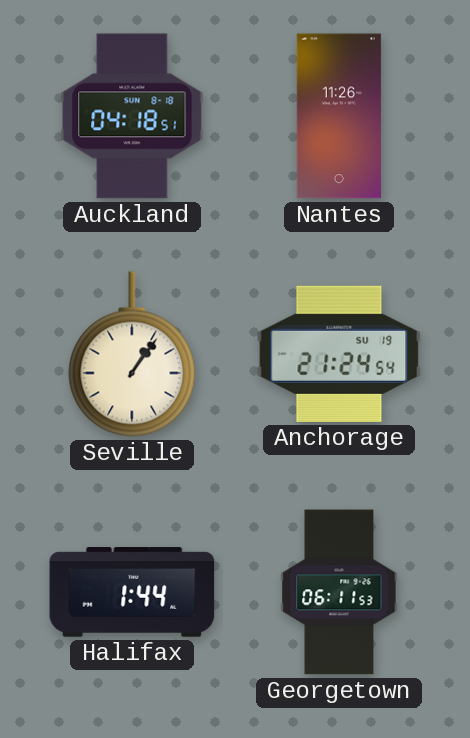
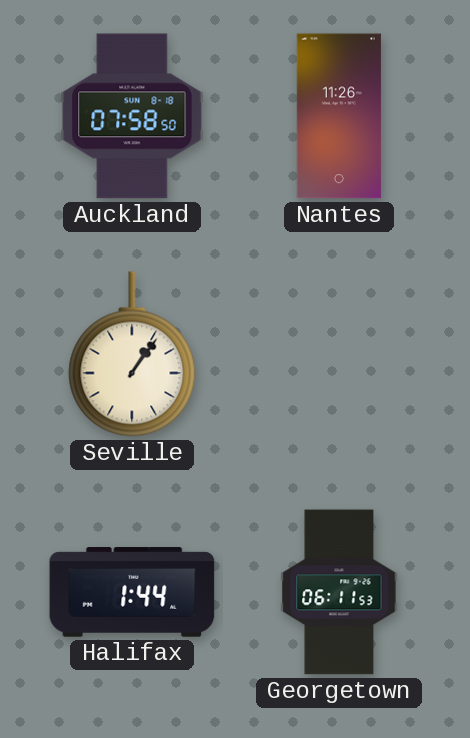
Auckland: 04:18 -> 07:58 (132, 116)
Anchorage: 21:24 -> none (339, 354)
